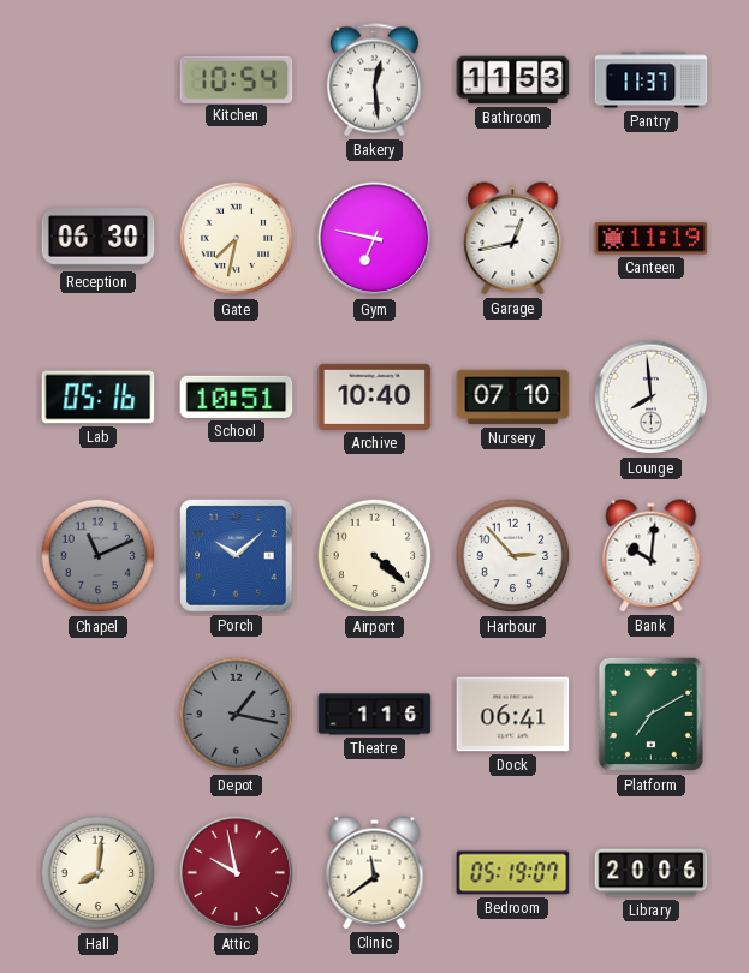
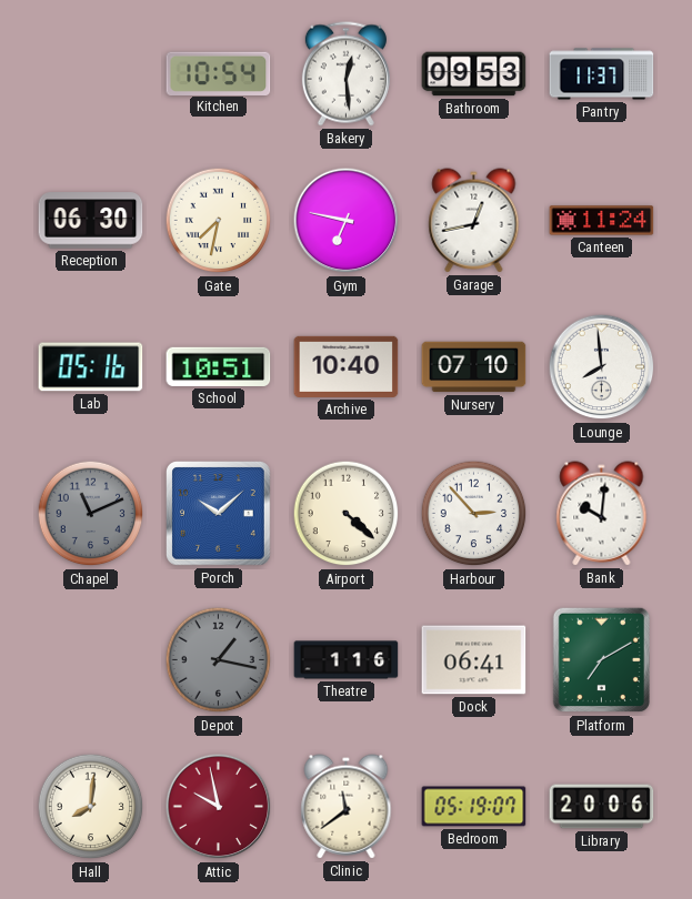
Bathroom: 11:53 -> 09:53 (474, 74)
Canteen: 11:19 -> 11:24 (602, 221)
